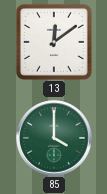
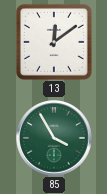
85: 4:00 -> 3:55 (54, 138)
